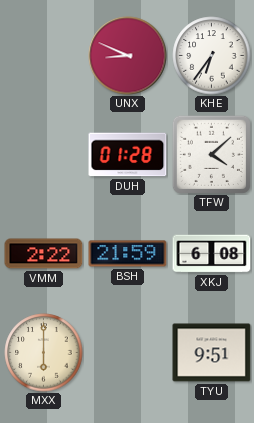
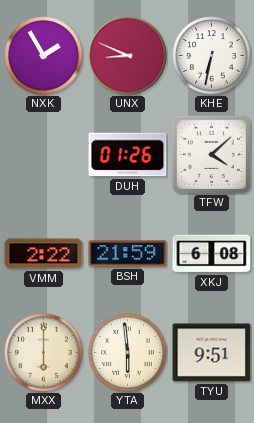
NXK: none -> 1:55 (44, 56)
KHE: 6:36 -> 6:32 (212, 56)
DUH: 01:28 -> 01:26 (128, 155)
YTA: none -> 5:59 (128, 353)
